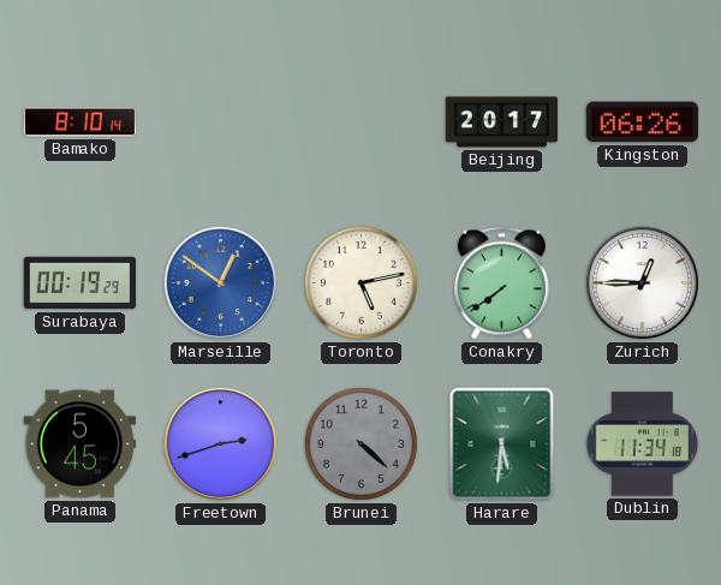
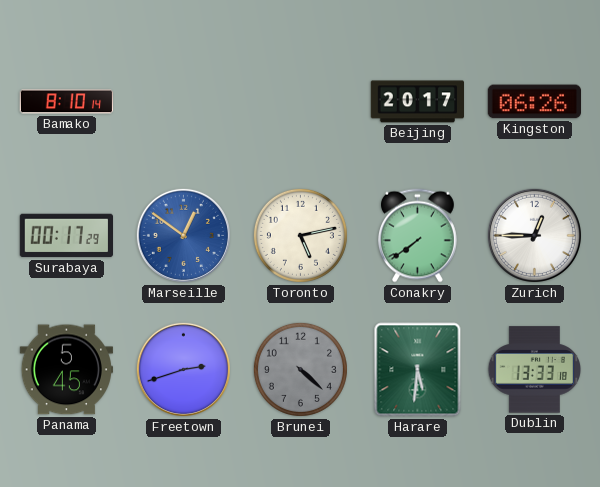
Surabaya: 00:19 -> 00:17 (66, 236)
Dublin: 11:34 -> 13:33 (535, 370)
